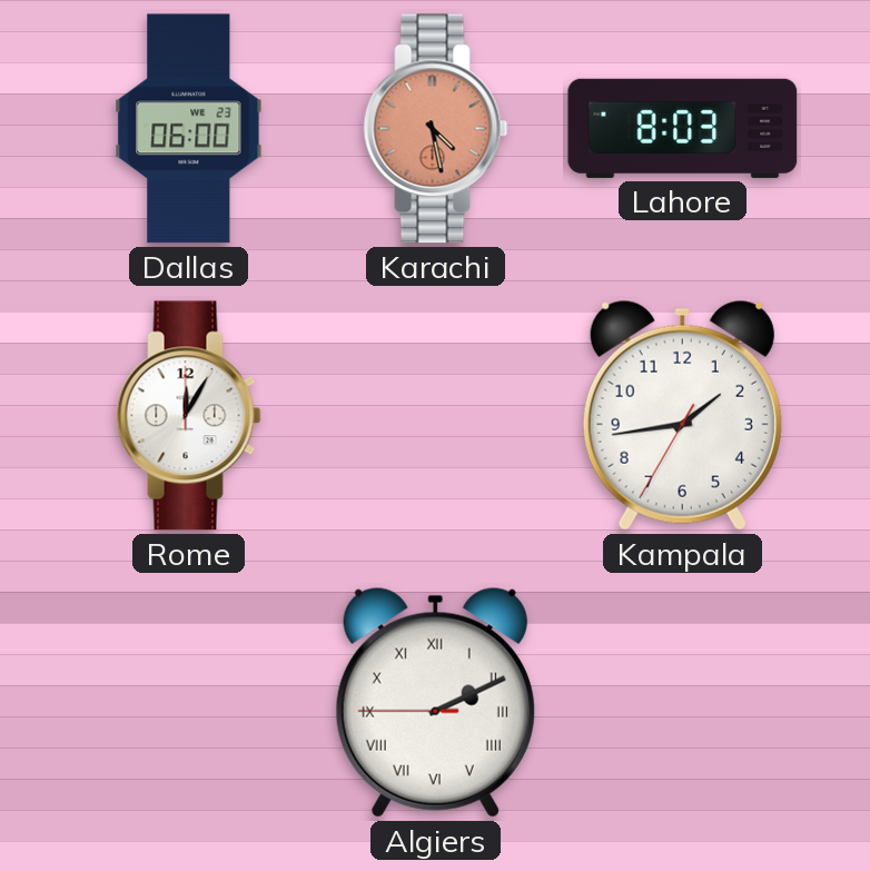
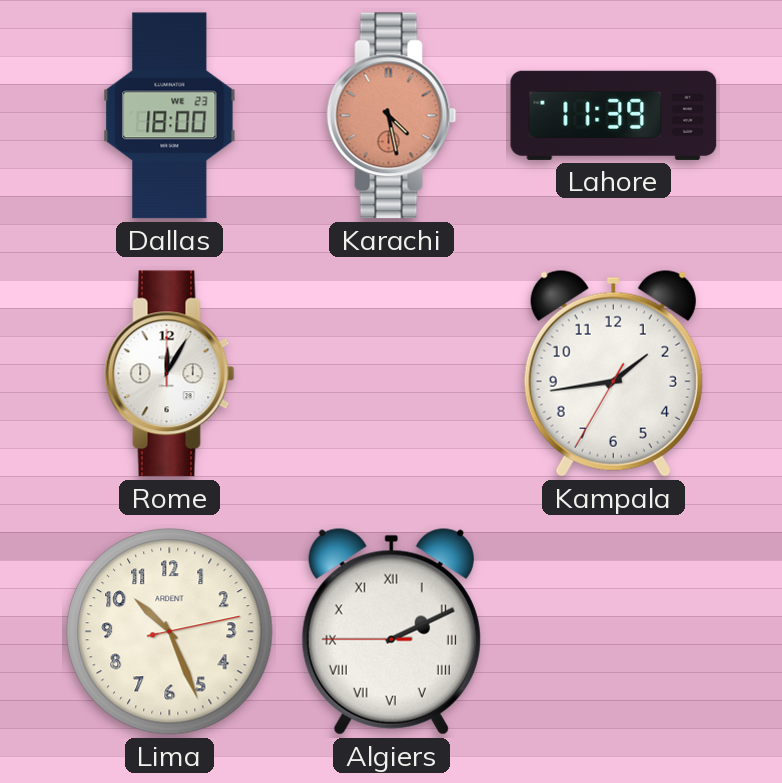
Dallas: 06:00 -> 18:00 (170, 116)
Lahore: 8:03 -> 11:39 (614, 115)
Lima: none -> 10:26 (170, 632)
